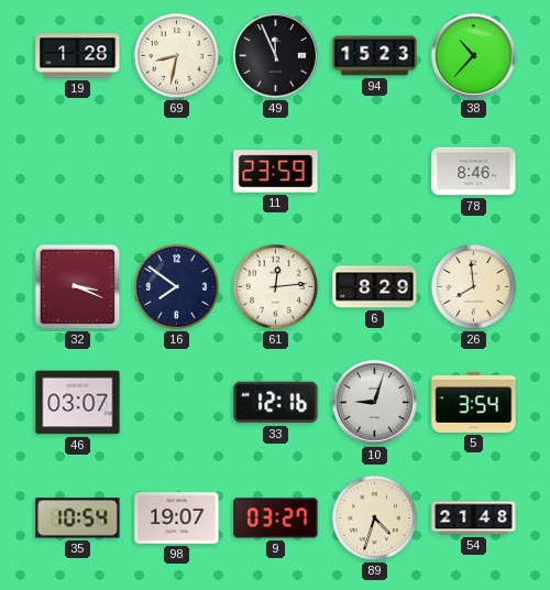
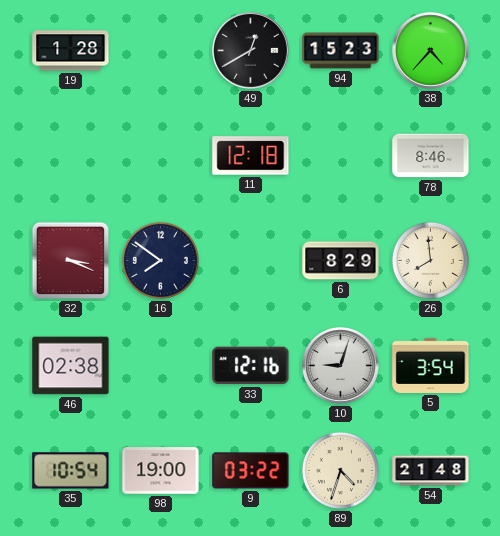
69: 8:32 -> none (176, 55)
49: 11:56 -> 12:40 (251, 51)
38: 10:37 -> 4:37 (431, 51)
11: 23:59 -> 12:18 (251, 156)
61: 12:14 -> none (275, 286)
46: 03:07 -> 02:38 (71, 366)
98: 19:07 -> 19:00 (161, 471)
9: 03:27 -> 03:22 (251, 471)
